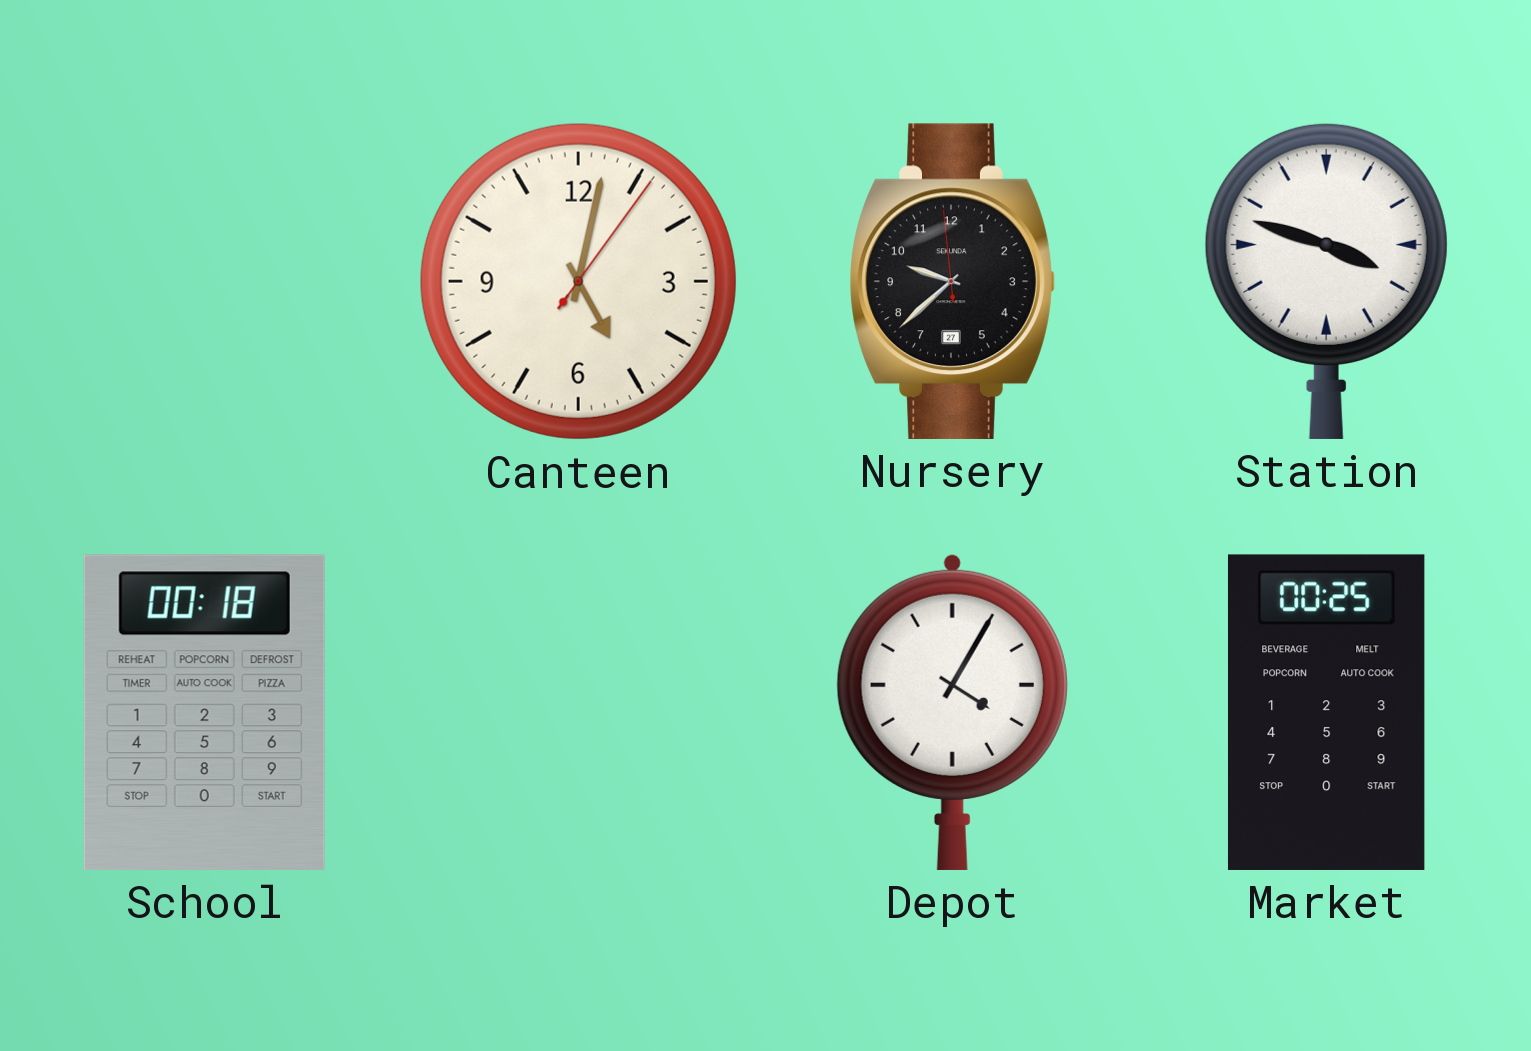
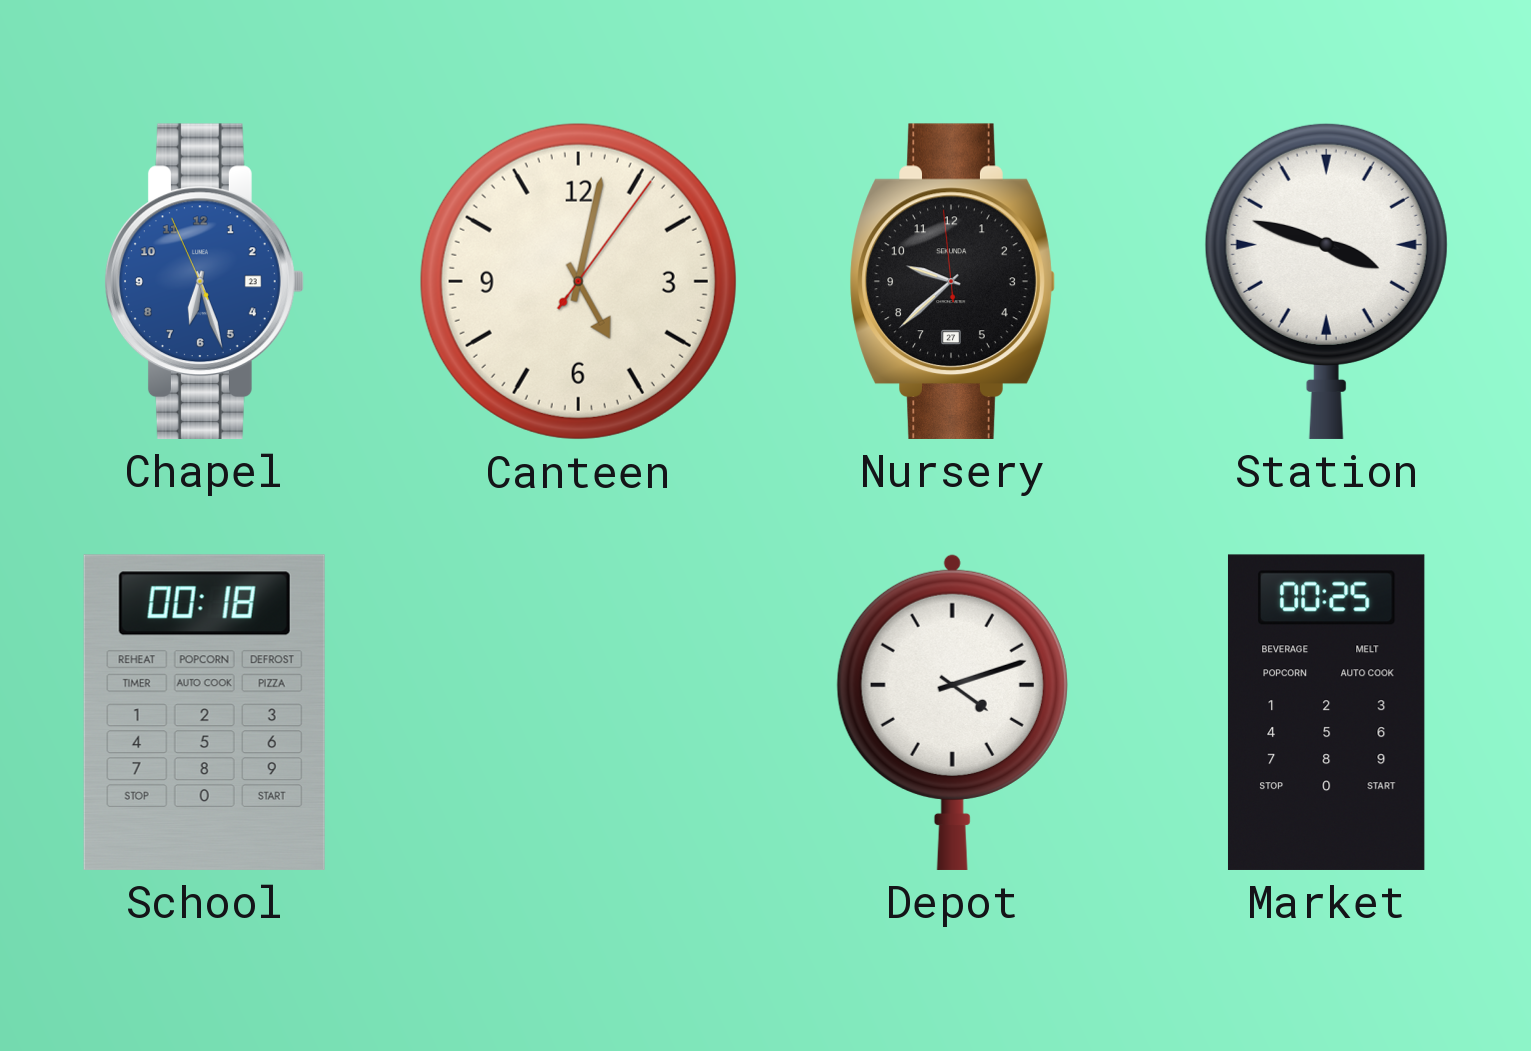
Chapel: none -> 6:26 (205, 281)
Depot: 4:05 -> 4:12 (952, 712)
